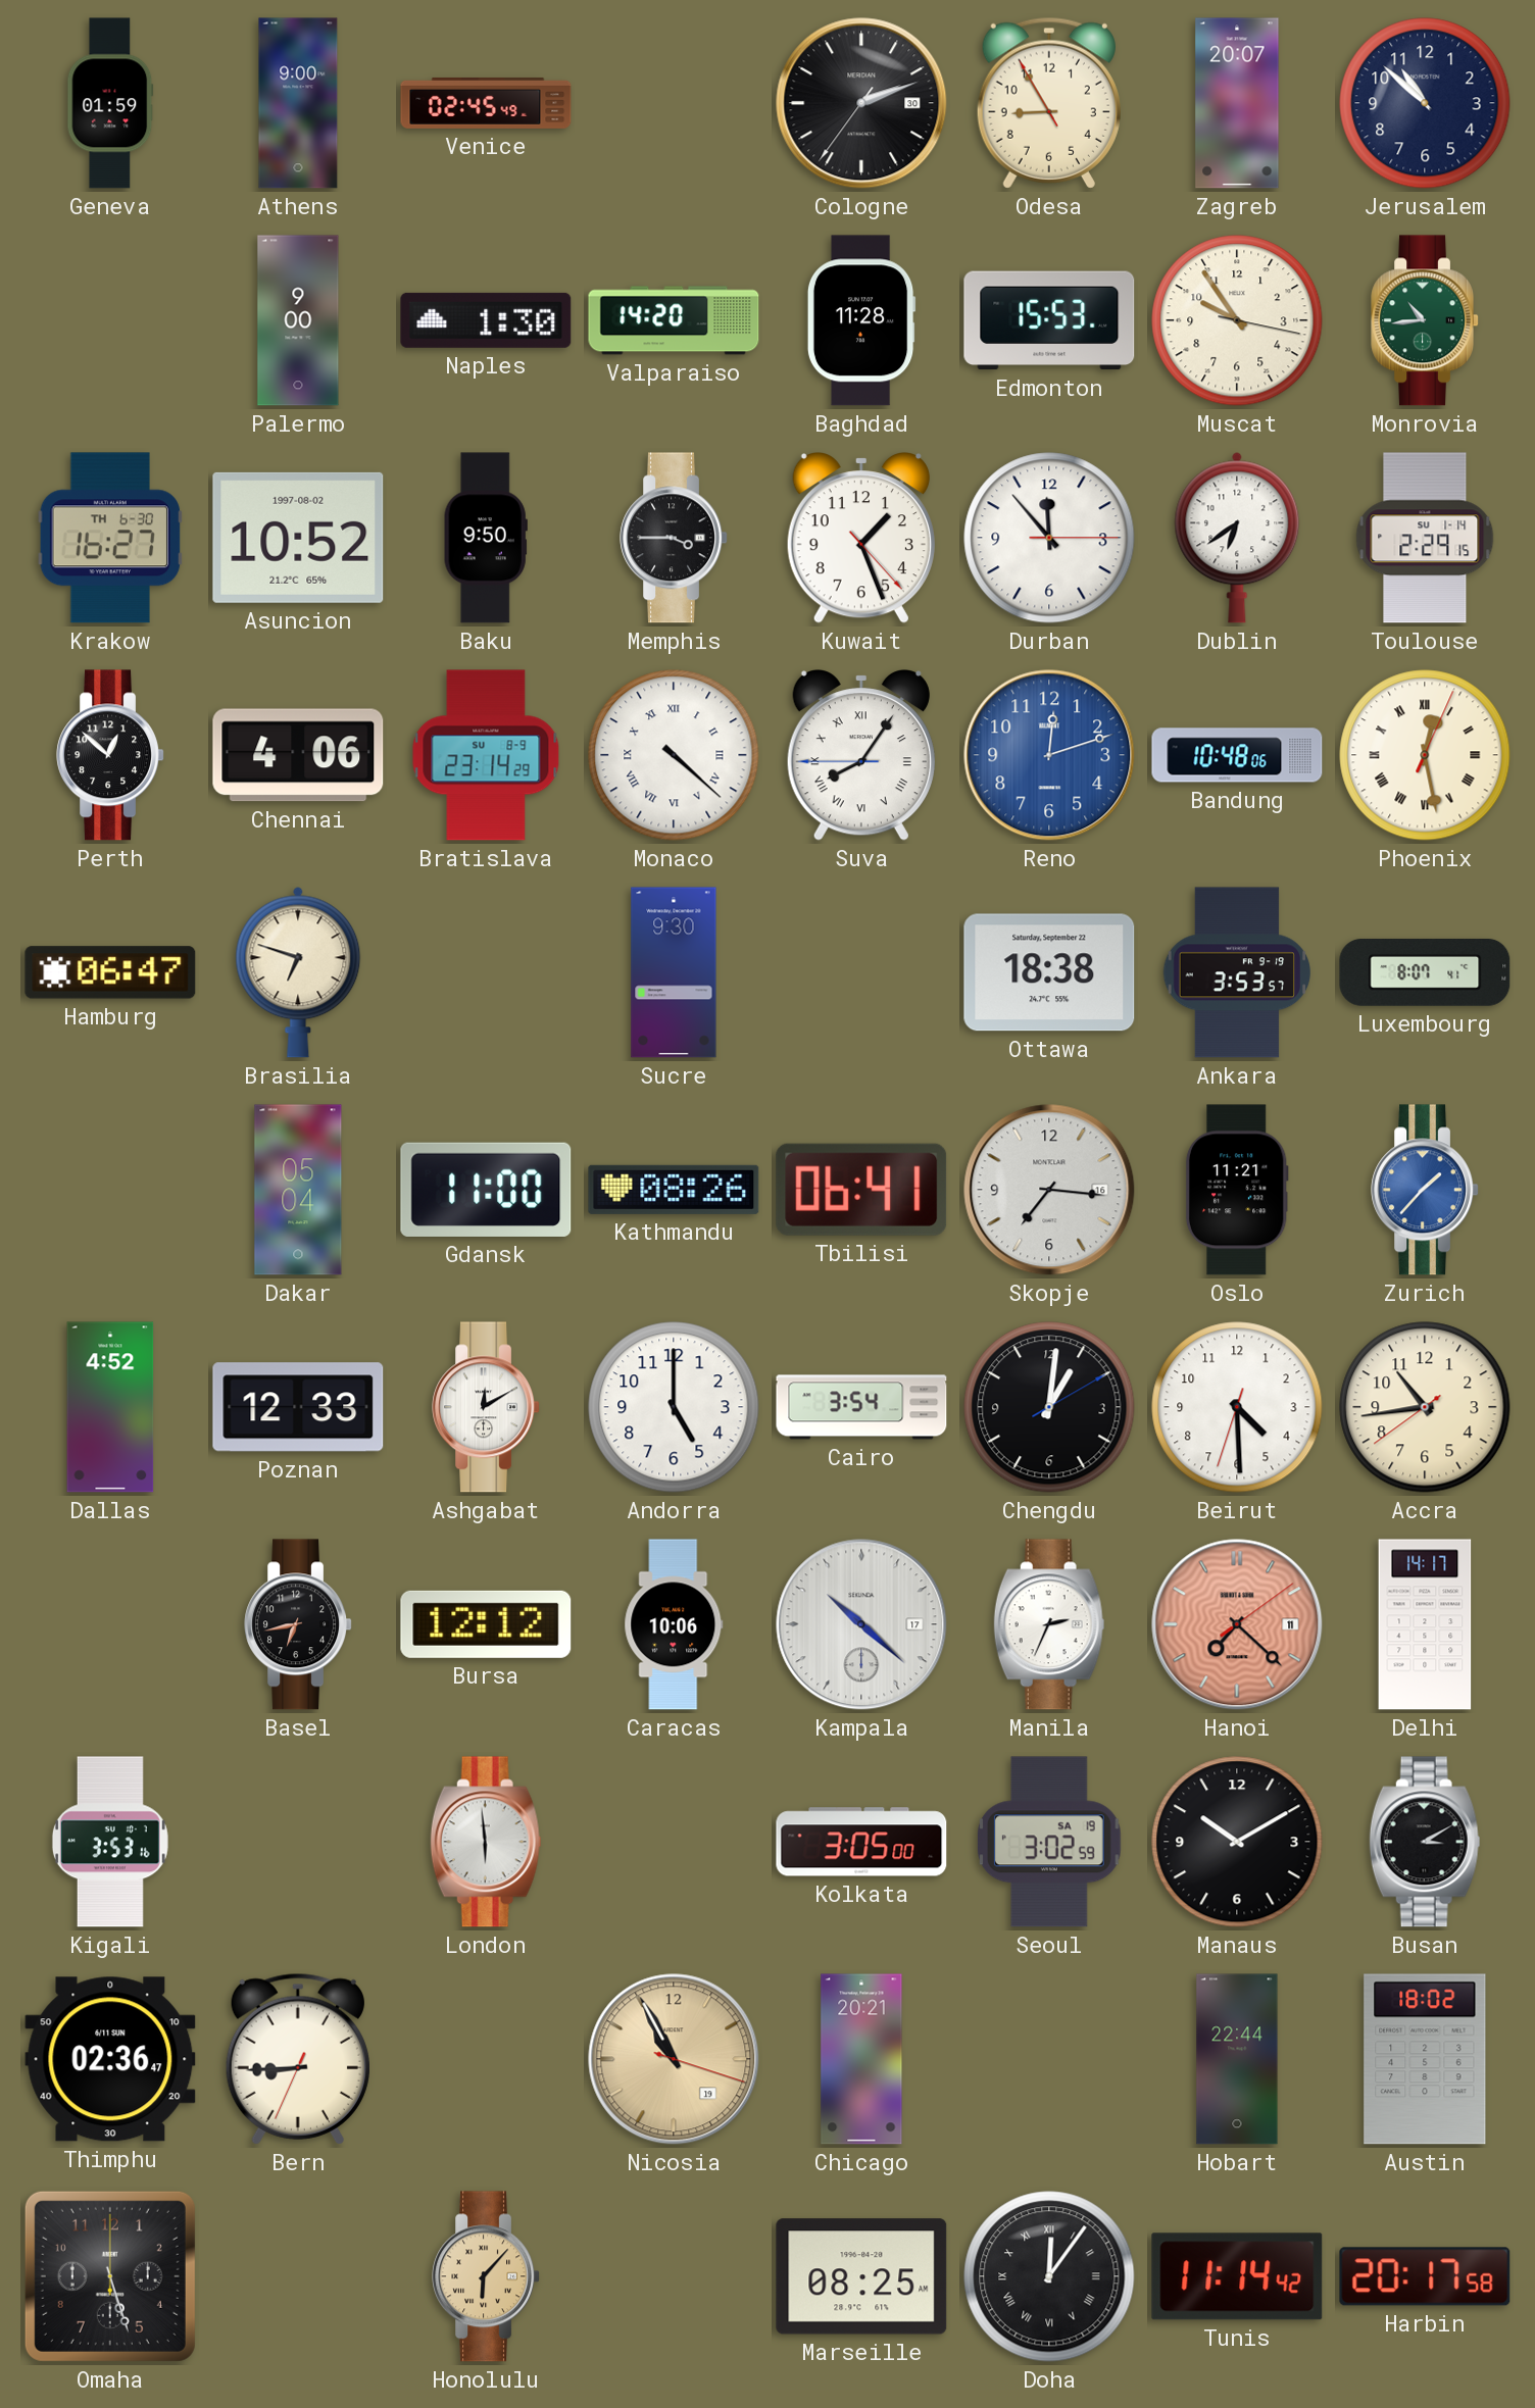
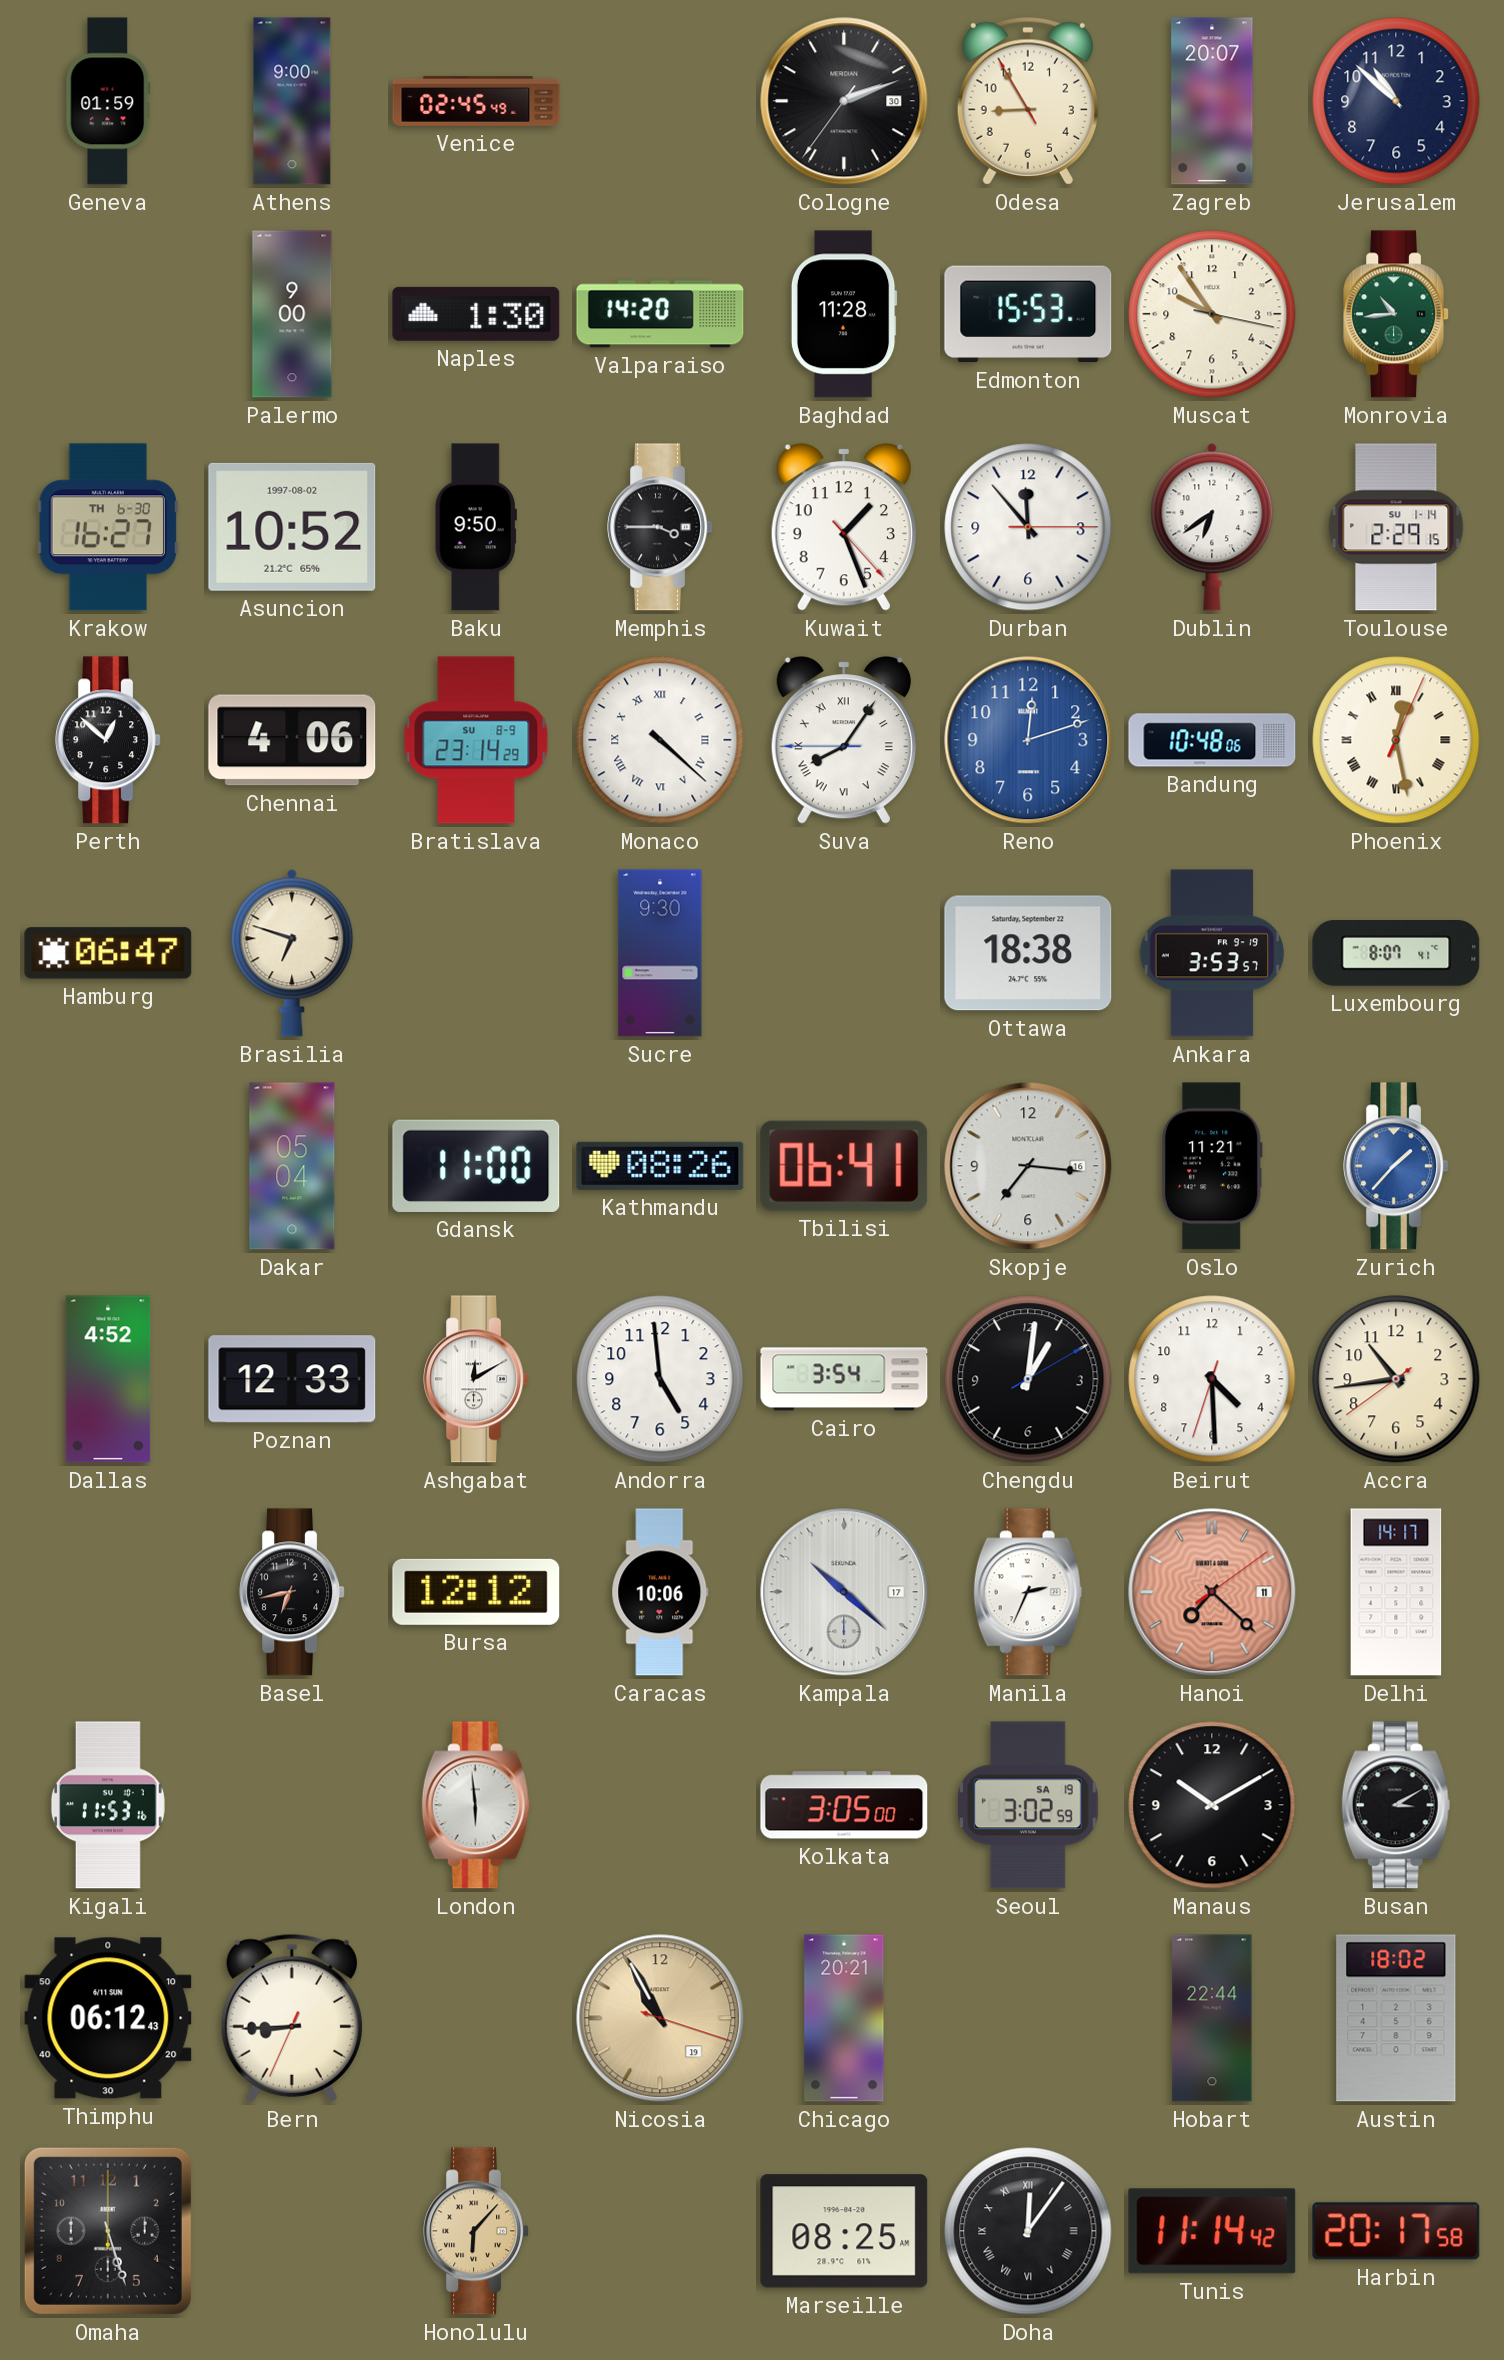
Andorra: 5:00 -> 4:59 (660, 1379)
Kigali: 3:53 -> 11:53 (108, 1805)
Thimphu: 02:36 -> 06:12 (108, 2018)
